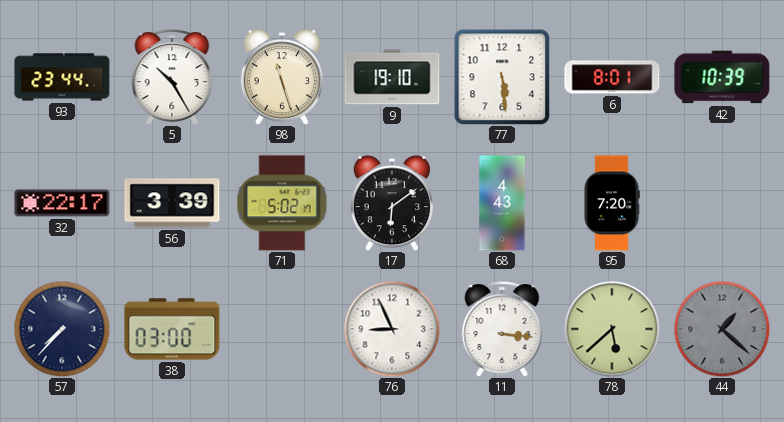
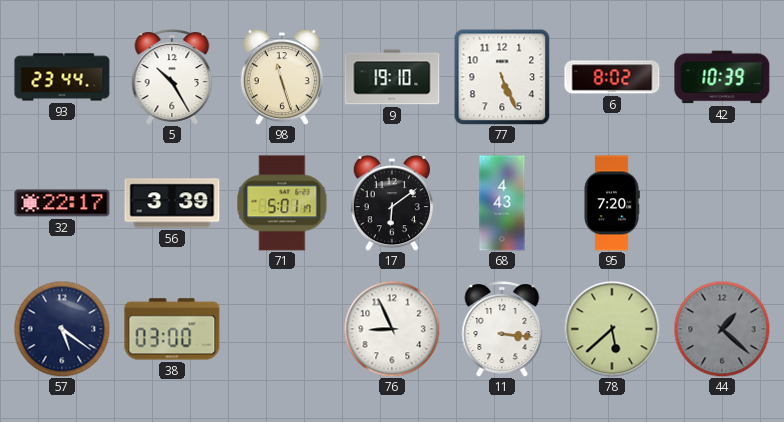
77: 5:29 -> 5:26 (502, 77)
6: 8:01 -> 8:02 (612, 77)
71: 5:02 -> 5:01 (282, 203)
57: 7:37 -> 5:21 (62, 329)
